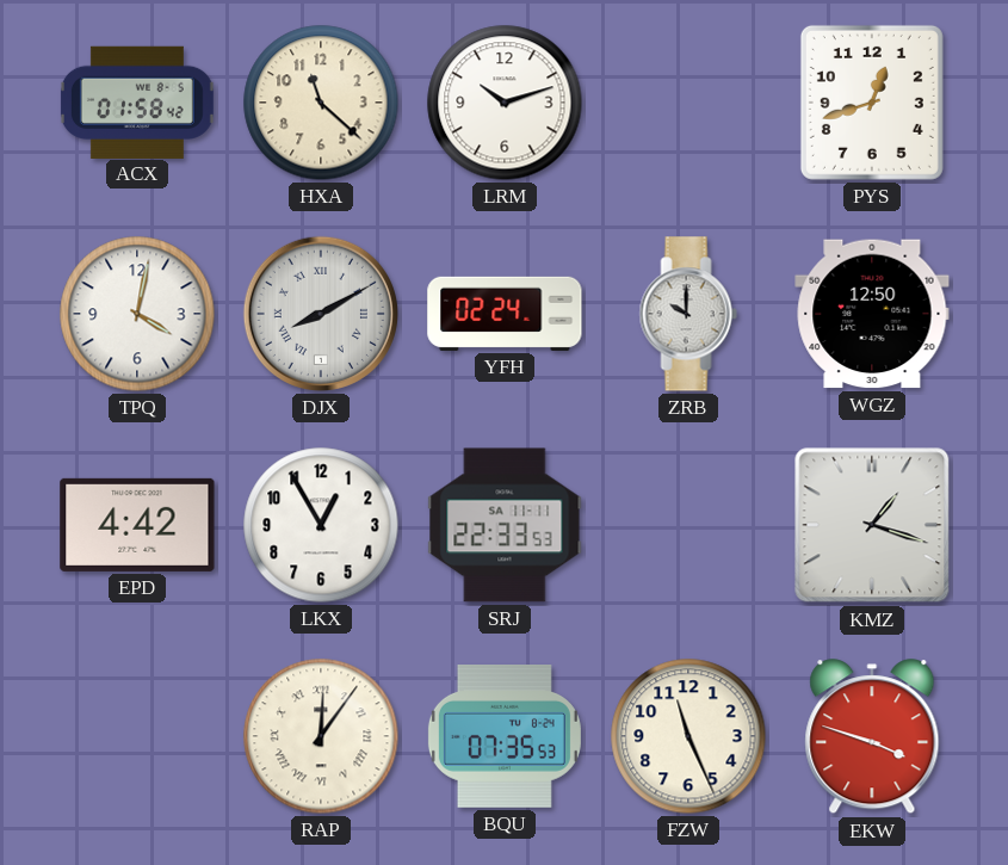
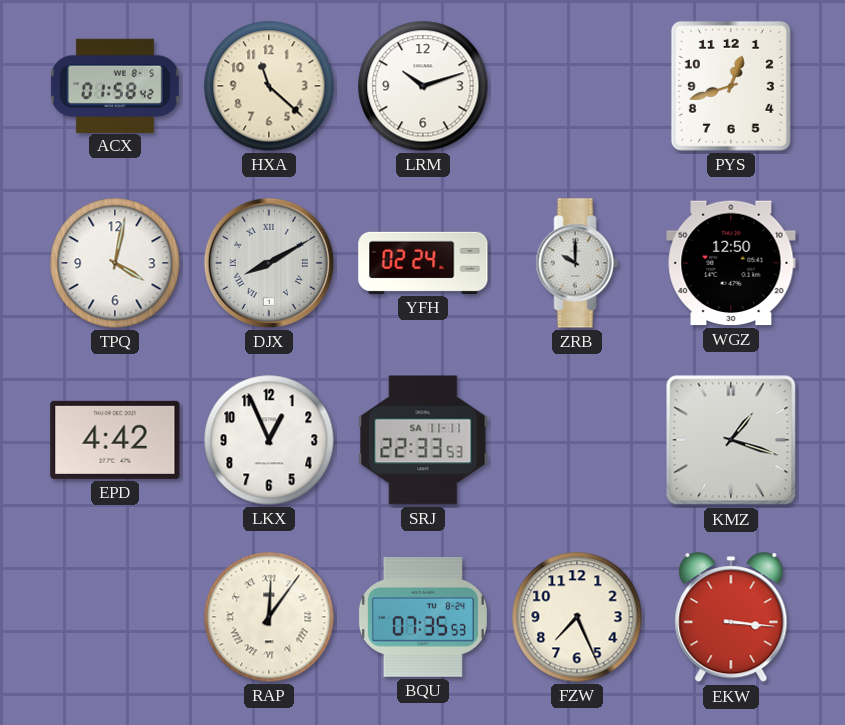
LKX: 12:55 -> 12:56 (269, 440)
FZW: 11:26 -> 7:26 (577, 617)
EKW: 3:48 -> 3:16 (731, 618)
